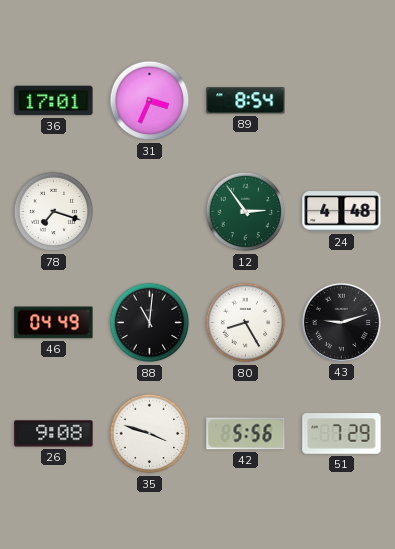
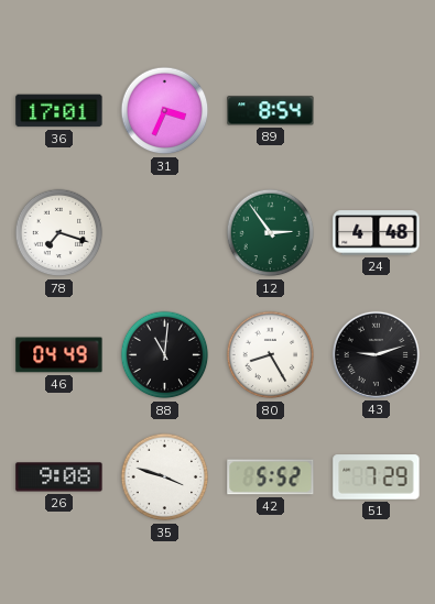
42: 5:56 -> 5:52 (271, 477)
